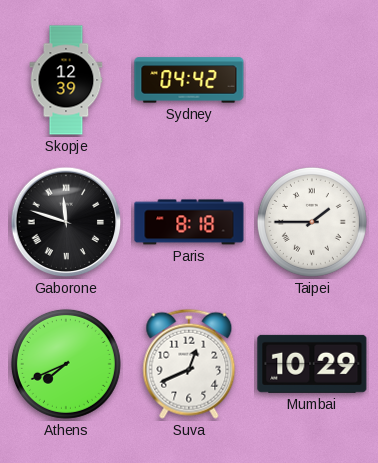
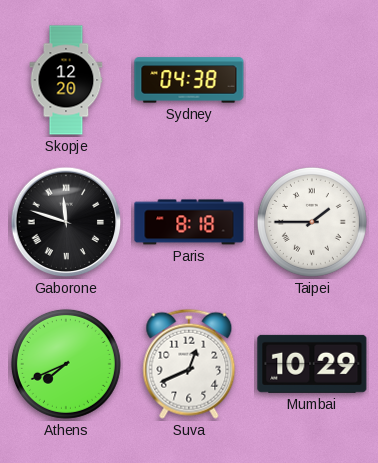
Skopje: 12:39 -> 12:20 (66, 80)
Sydney: 04:42 -> 04:38 (189, 80)
